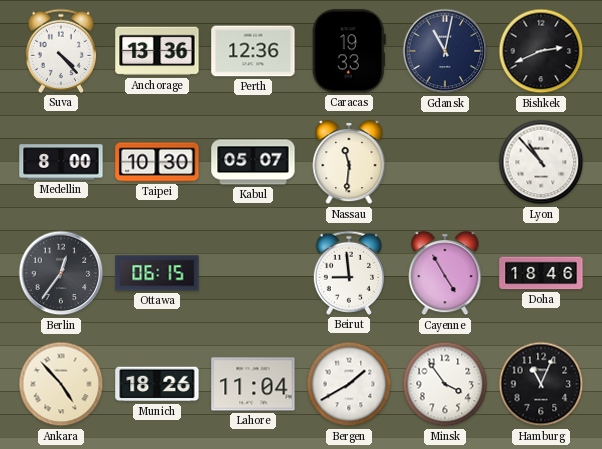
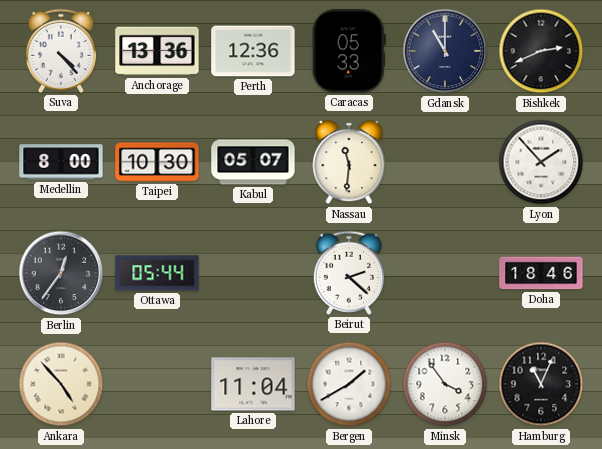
Caracas: 19:33 -> 05:33 (349, 51)
Gdansk: 11:02 -> 11:00 (445, 51)
Lyon: 10:53 -> 1:53 (541, 162)
Ottawa: 06:15 -> 05:44 (157, 273)
Beirut: 8:59 -> 2:22 (349, 273)
Cayenne: 4:55 -> none (445, 274)
Munich: 18:26 -> none (157, 384)
